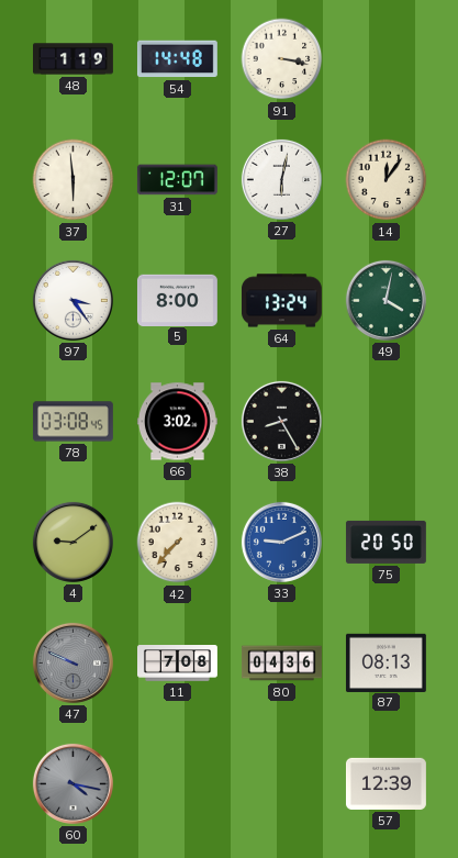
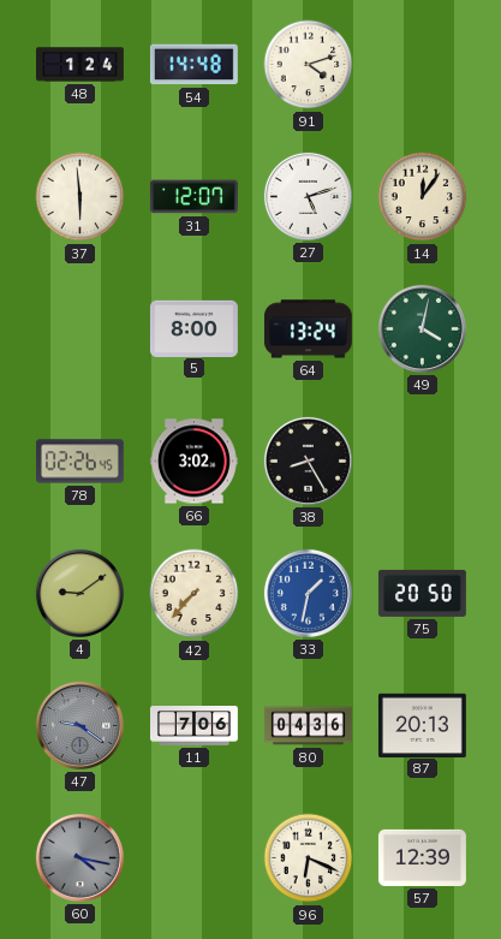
48: 1:19 -> 1:24 (80, 65)
91: 3:17 -> 4:12 (309, 65)
27: 6:02 -> 5:12 (308, 196)
97: 3:24 -> none (72, 300)
78: 03:08 -> 02:26 (79, 462)
33: 9:11 -> 1:32 (308, 593)
47: 9:49 -> 9:21 (79, 725)
11: 7:08 -> 7:06 (195, 726)
87: 08:13 -> 20:13 (422, 725)
96: none -> 6:19 (309, 858)
